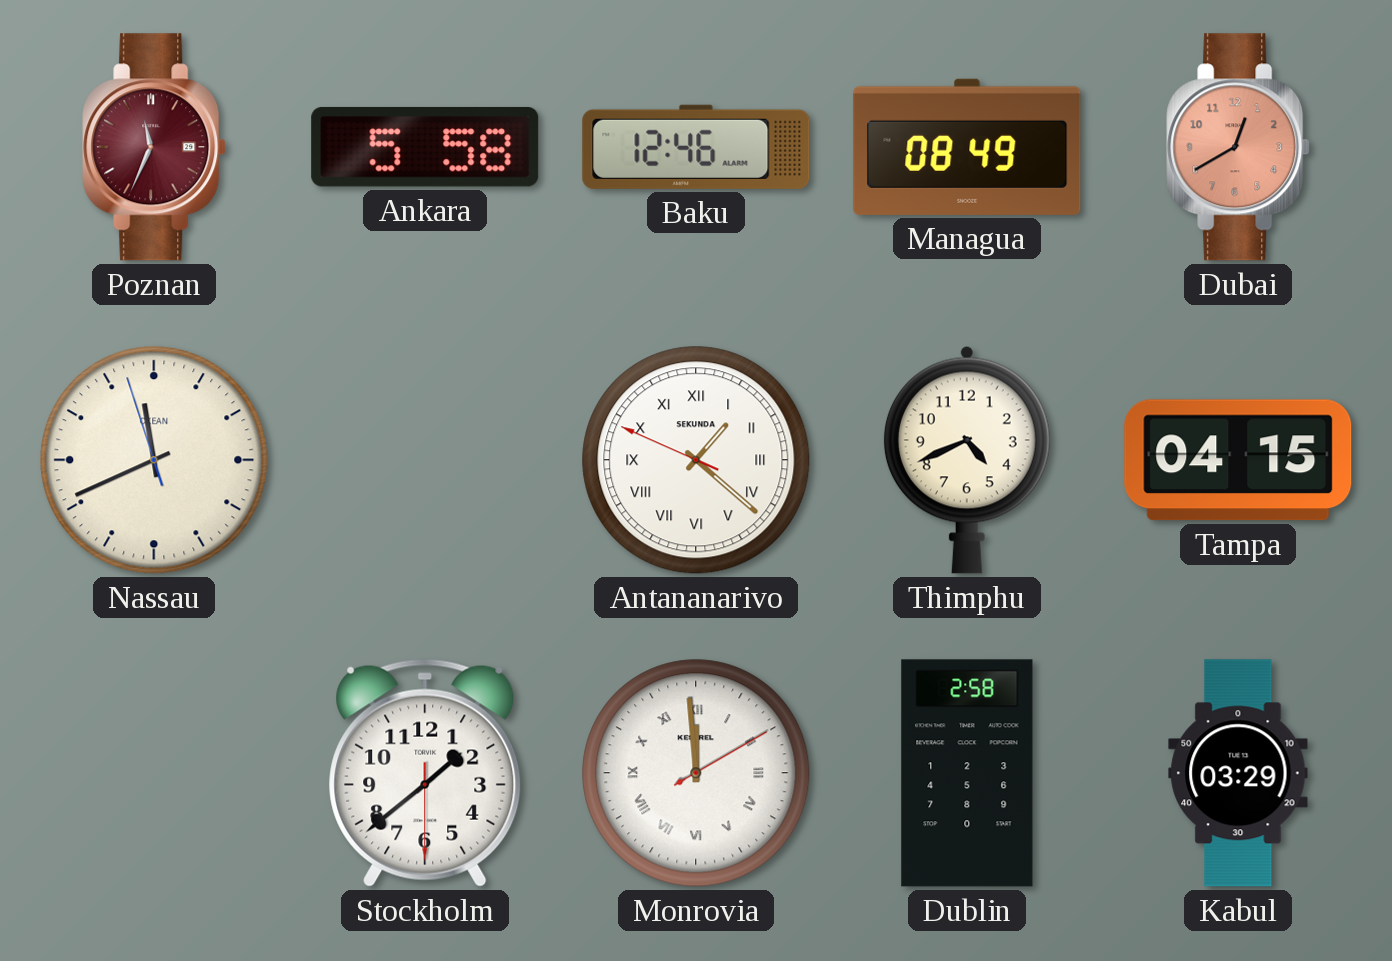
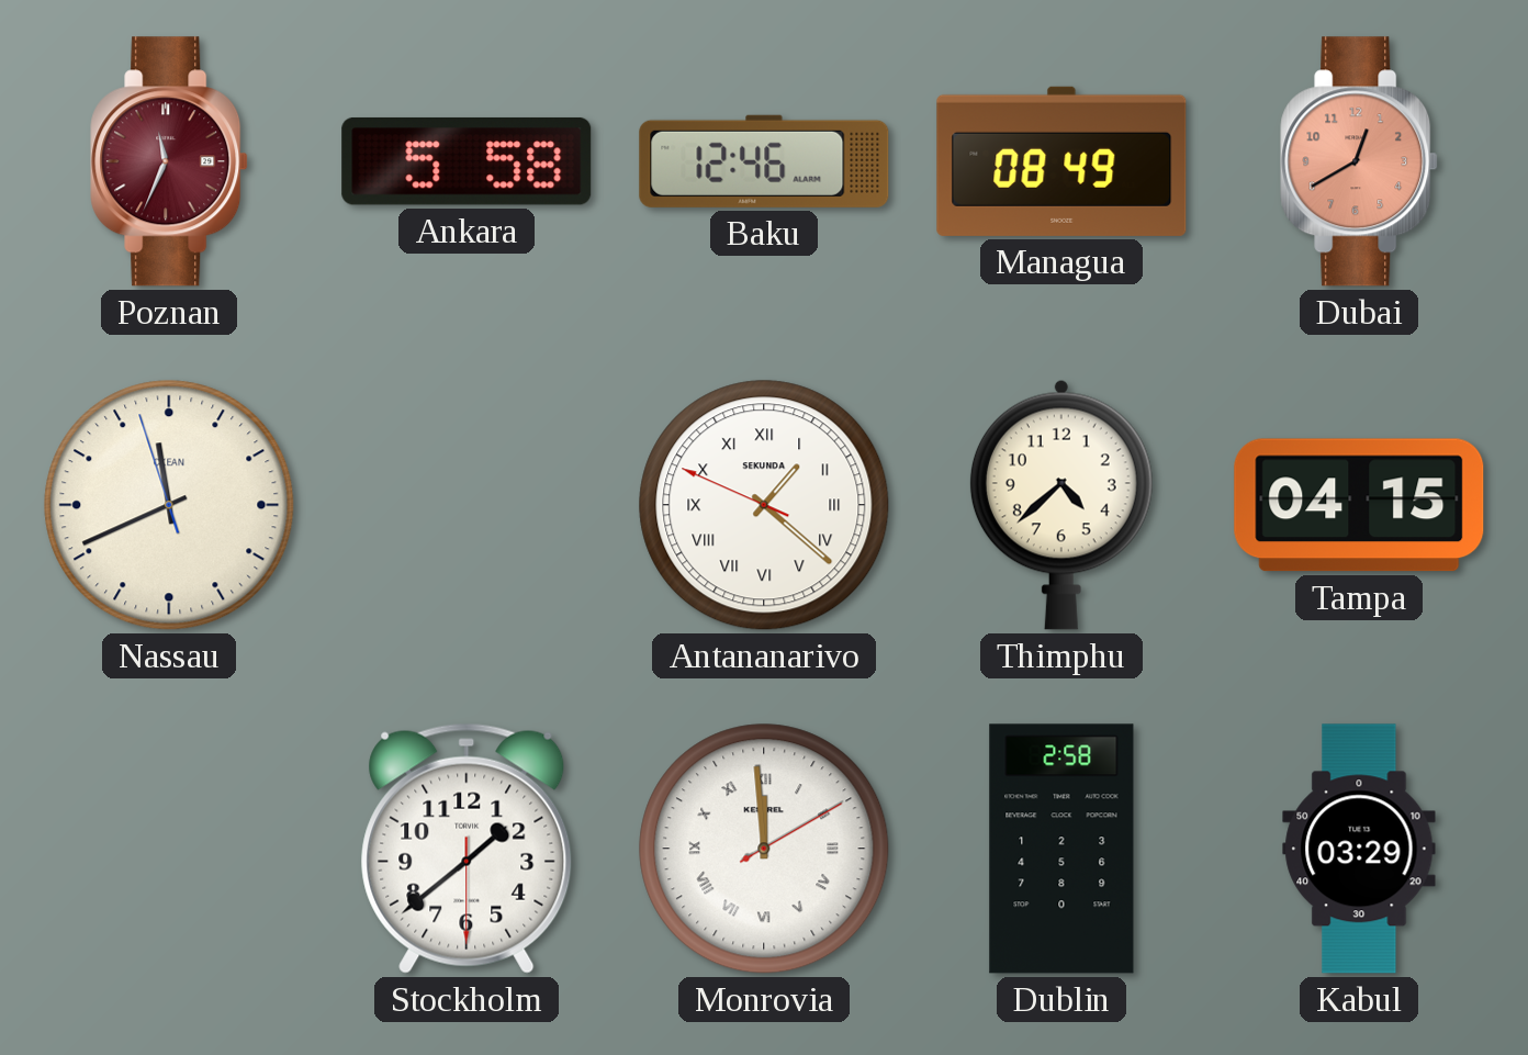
Thimphu: 4:41 -> 4:38 (1061, 505)
